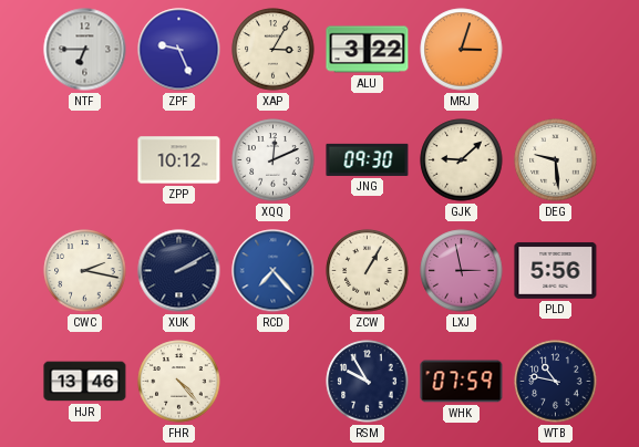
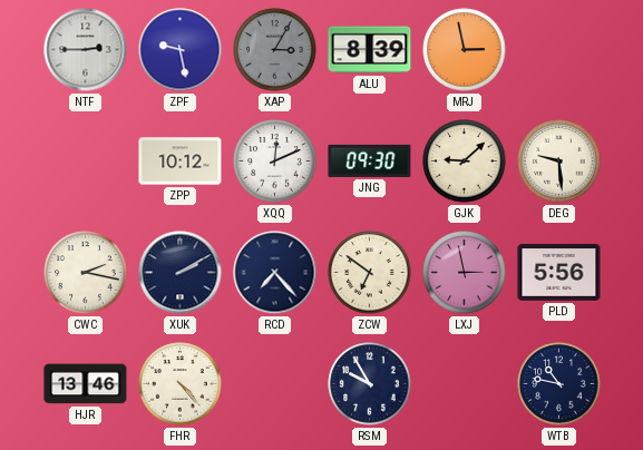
NTF: 6:45 -> 2:45 (86, 50)
ZPF: 9:26 -> 9:28 (181, 50)
XAP dial: cream -> grey (275, 50)
ALU: 3:22 -> 8:39 (370, 50)
MRJ: 3:03 -> 2:58 (465, 50)
RCD dial: blue -> navy (275, 273)
ZCW: 1:05 -> 6:51 (370, 273)
WHK: 07:59 -> none (462, 382)
